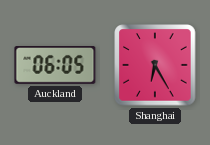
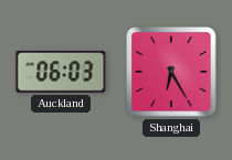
Auckland: 06:05 -> 06:03 (61, 73)
